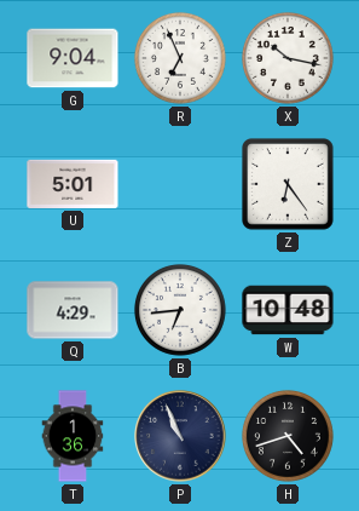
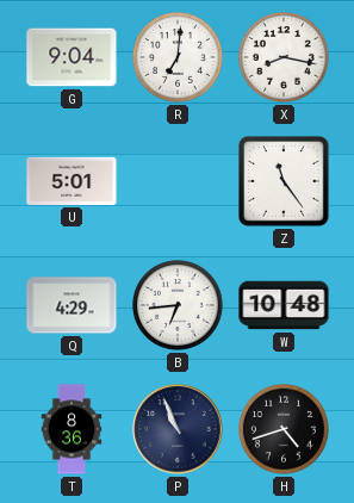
R: 6:56 -> 7:01 (178, 57)
X: 10:17 -> 8:17 (284, 57)
Z: 6:24 -> 11:24 (285, 182)
T: 1:36 -> 8:36 (72, 429)
